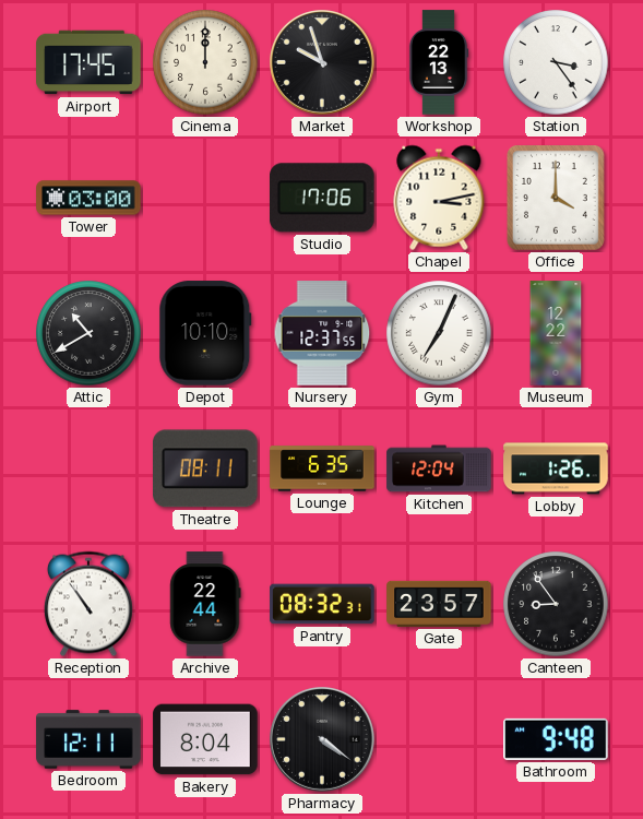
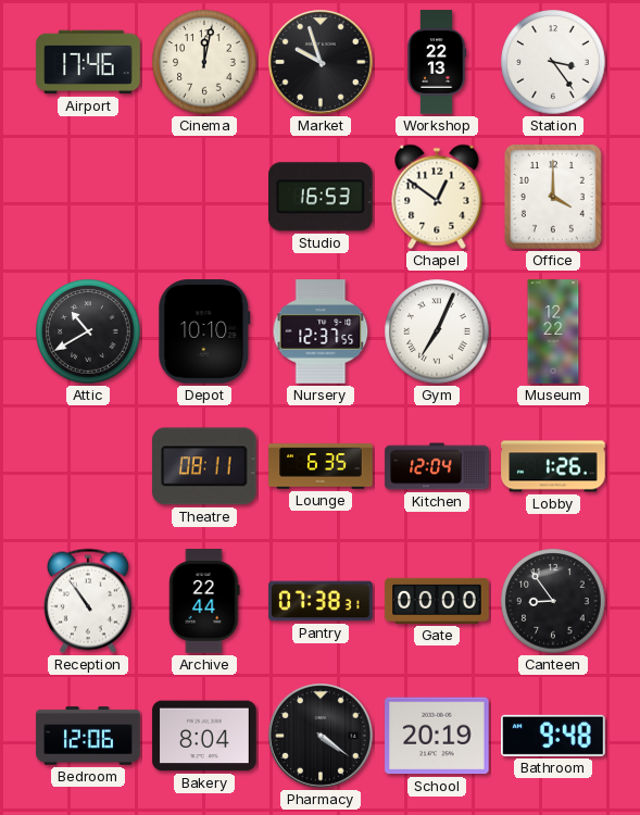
Airport: 17:45 -> 17:46 (88, 62)
Cinema: 12:00 -> 12:02 (204, 62)
Tower: 03:00 -> none (88, 198)
Studio: 17:06 -> 16:53 (322, 197)
Chapel: 3:13 -> 12:51 (437, 197)
Pantry: 08:32 -> 07:38 (321, 601)
Gate: 23:57 -> 00:00 (437, 601)
Bedroom: 12:11 -> 12:06 (88, 736)
School: none -> 20:19 (437, 736)
